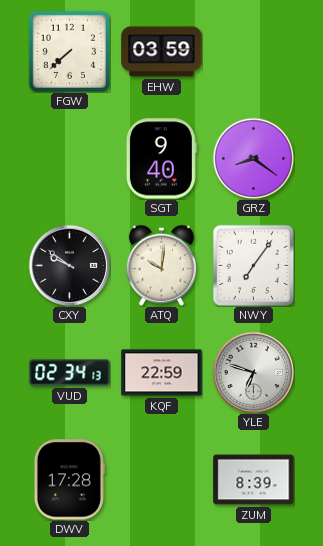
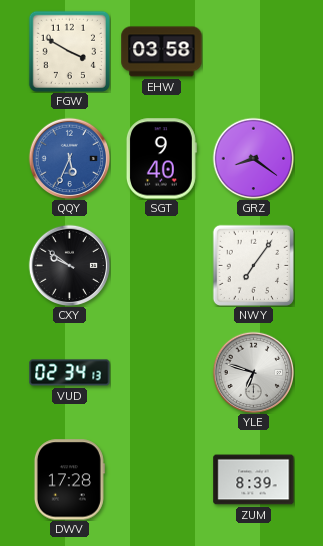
FGW: 7:38 -> 3:50 (69, 51)
EHW: 03:59 -> 03:58 (162, 52)
QQY: none -> 5:34 (69, 158)
ATQ: 10:01 -> none (161, 265)
KQF: 22:59 -> none (162, 373)
